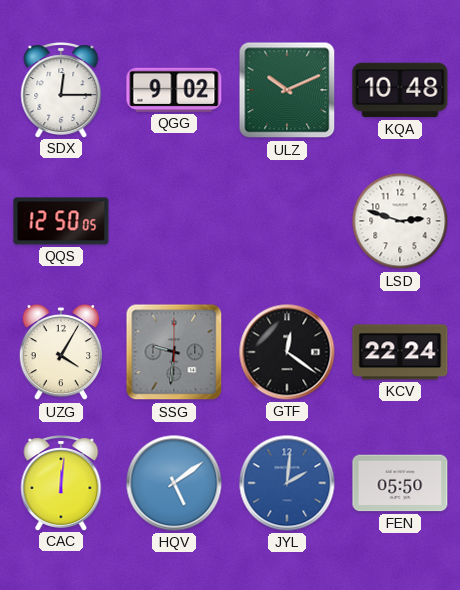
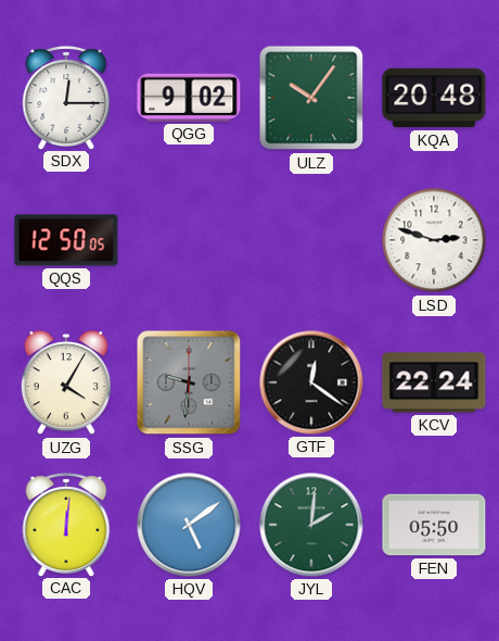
ULZ: 10:11 -> 10:06 (311, 98)
KQA: 10:48 -> 20:48 (434, 98)
JYL dial: blue -> green (311, 525)
